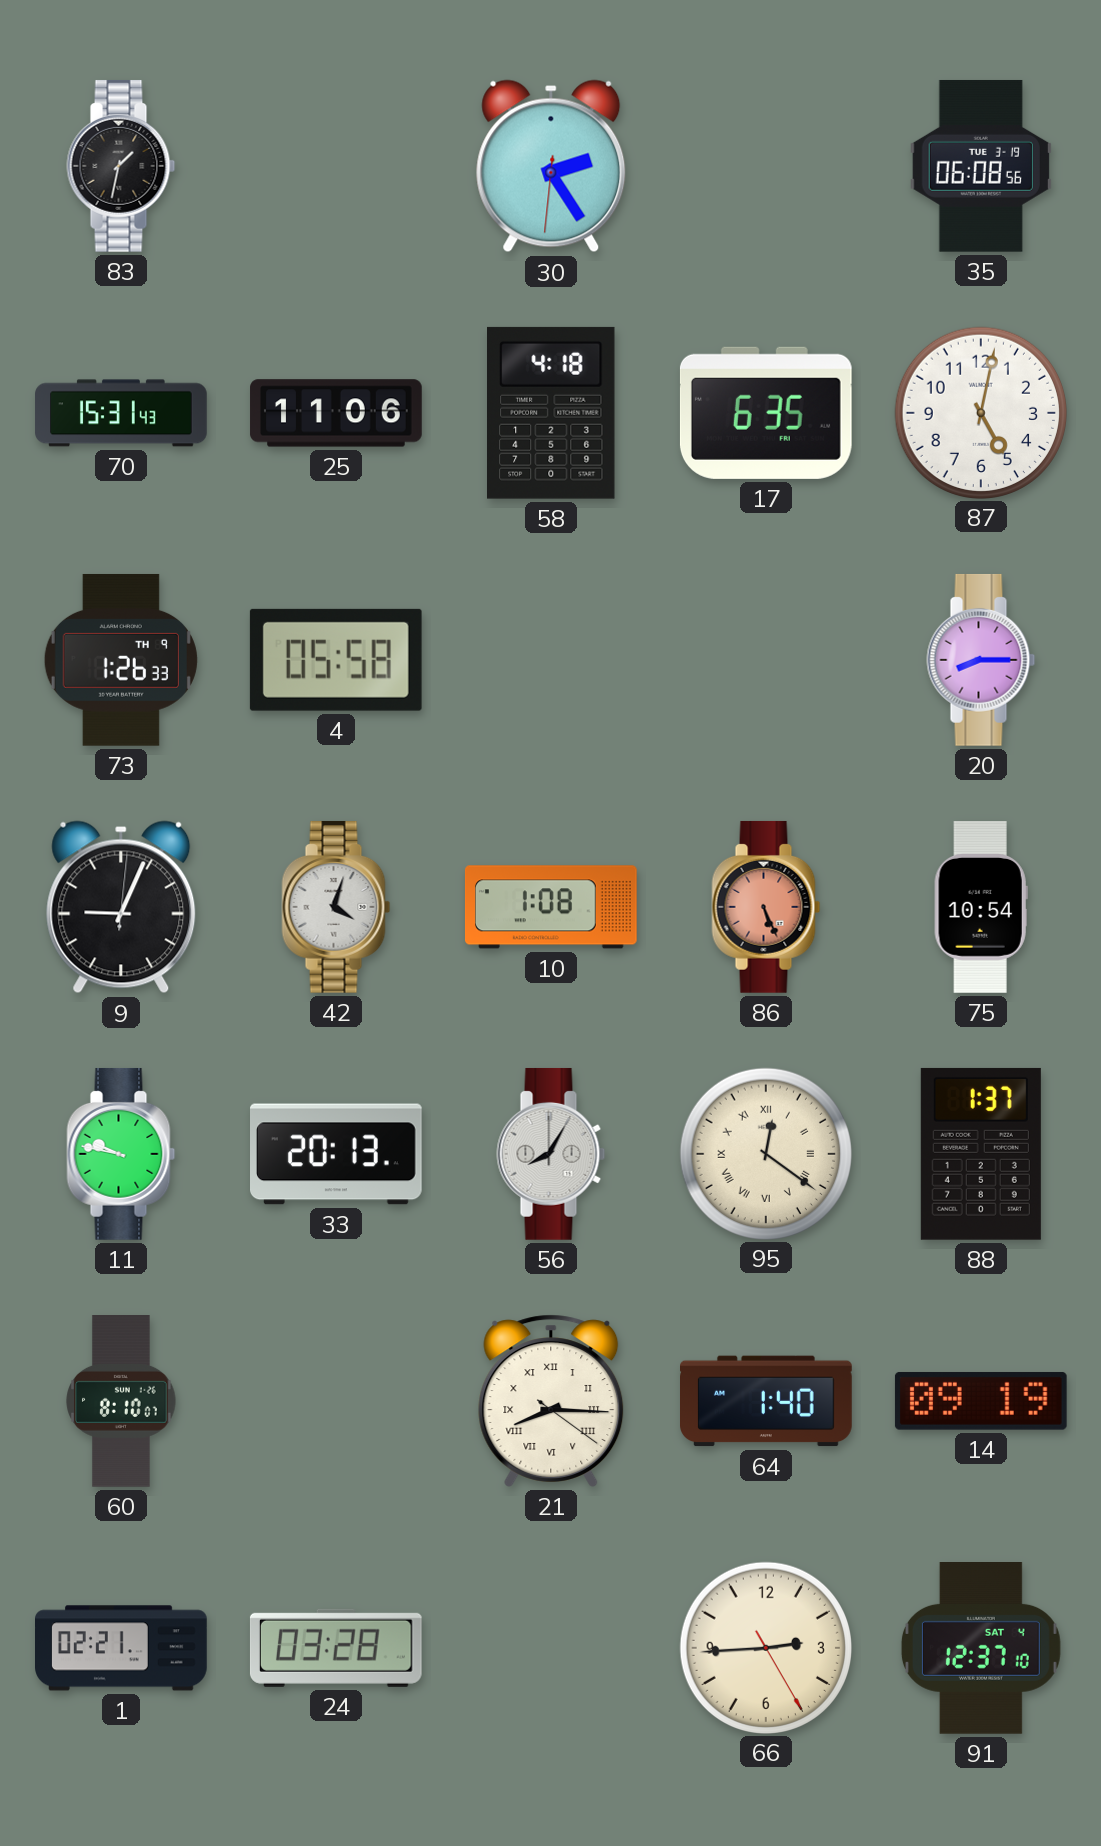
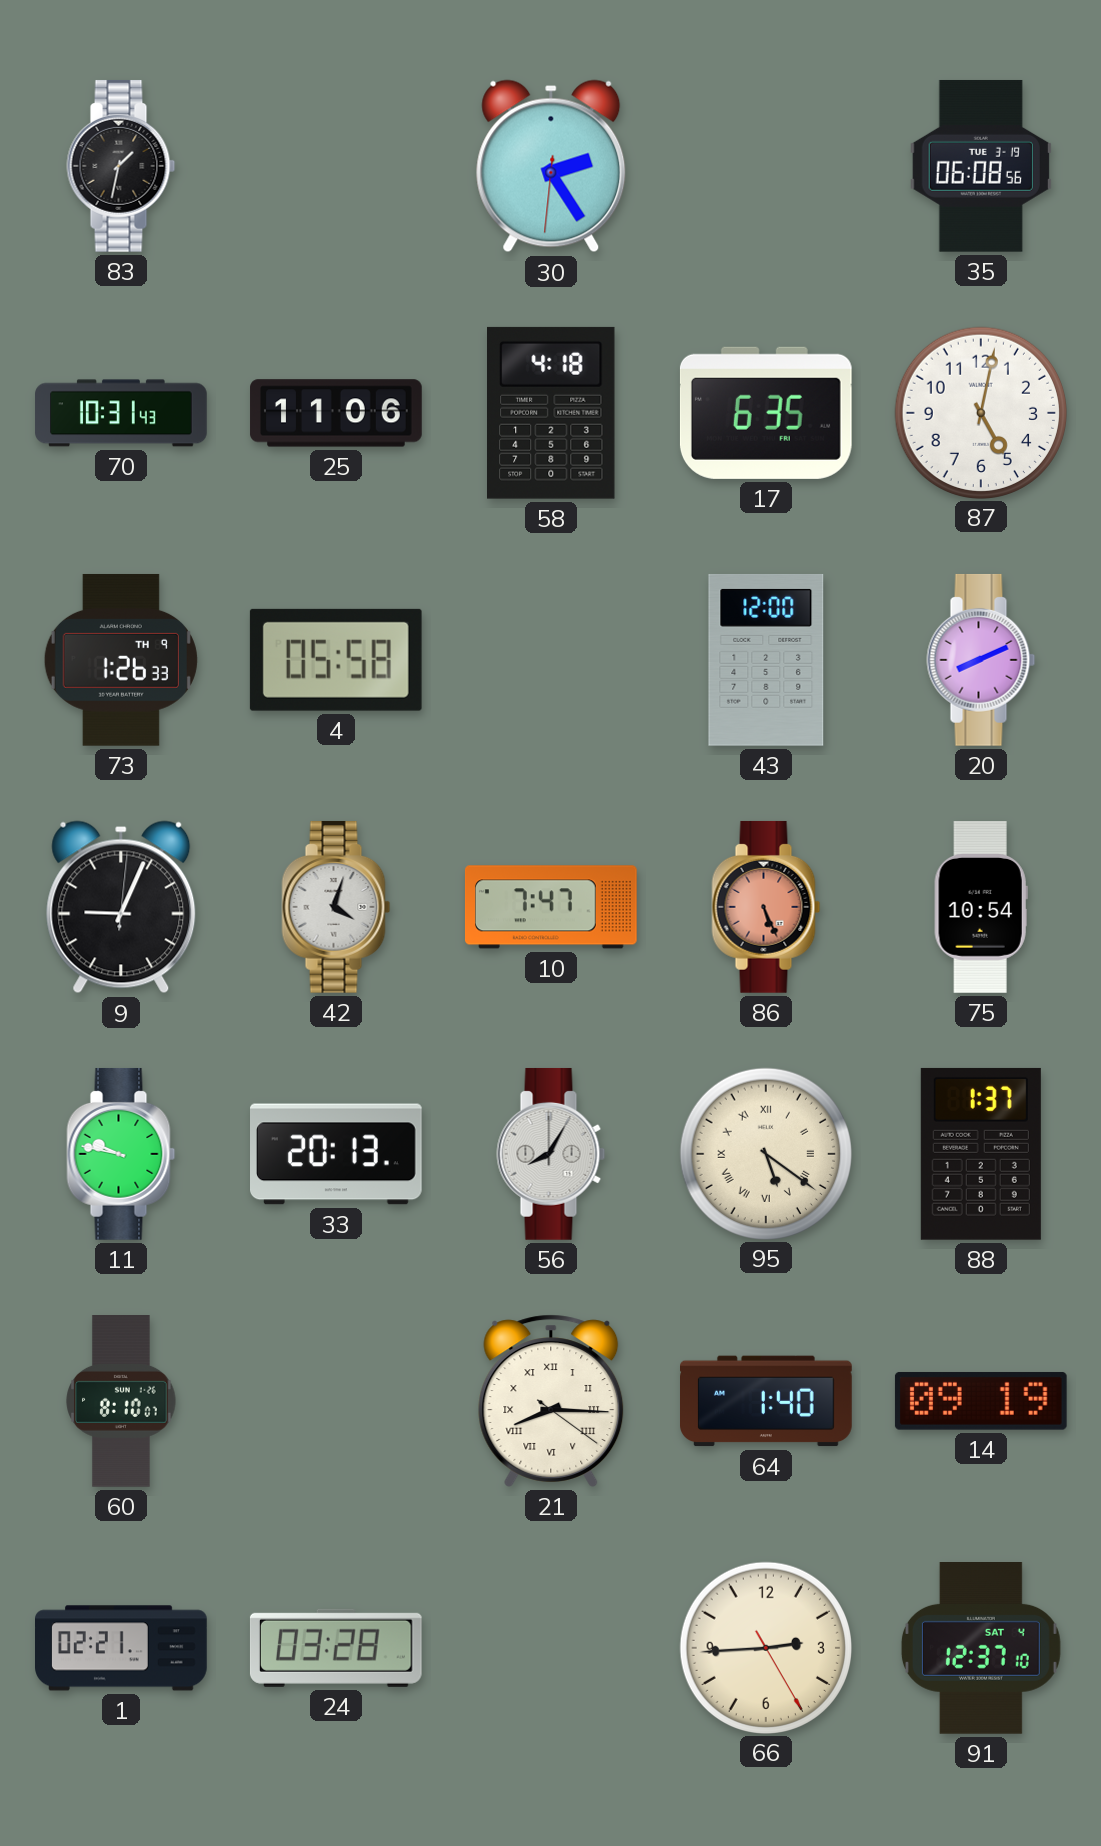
70: 15:31 -> 10:31 (121, 413)
43: none -> 12:00 (766, 660)
20: 8:15 -> 8:11 (981, 660)
10: 1:08 -> 7:47 (551, 907)
95: 12:21 -> 5:21 (765, 1153)
